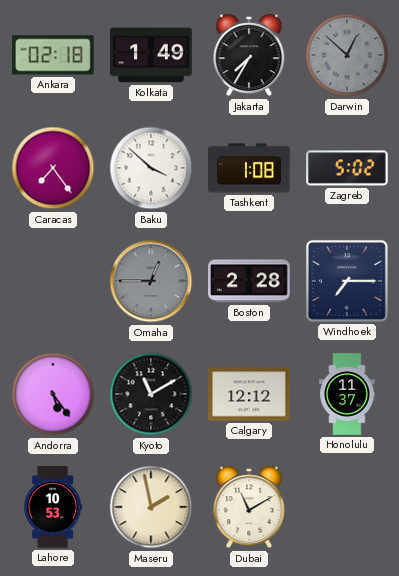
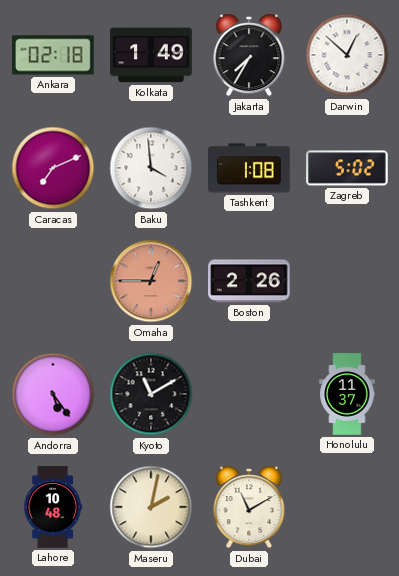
Darwin dial: grey -> white (347, 55)
Caracas: 7:24 -> 7:11 (53, 168)
Baku: 3:52 -> 3:59 (151, 168)
Omaha dial: grey -> salmon (151, 281)
Boston: 2:28 -> 2:26 (249, 281)
Windhoek: 7:15 -> none (347, 281)
Calgary: 12:12 -> none (249, 394)
Lahore: 10:53 -> 10:48 (53, 507)
Maseru: 1:58 -> 2:02 (151, 507)
